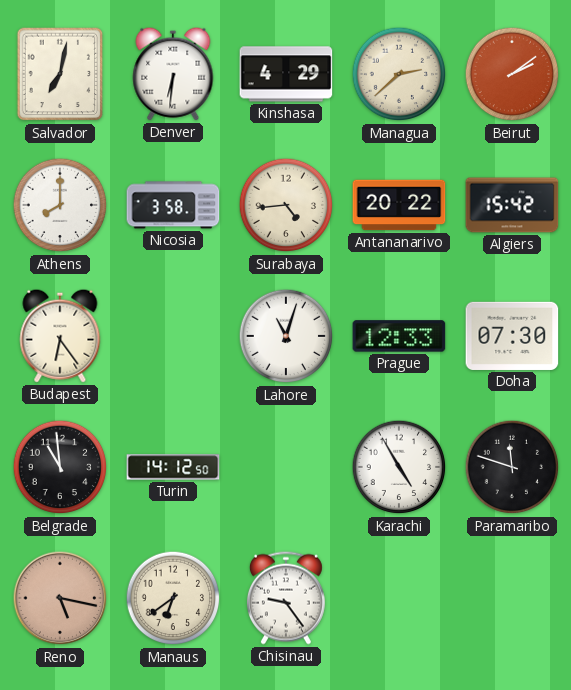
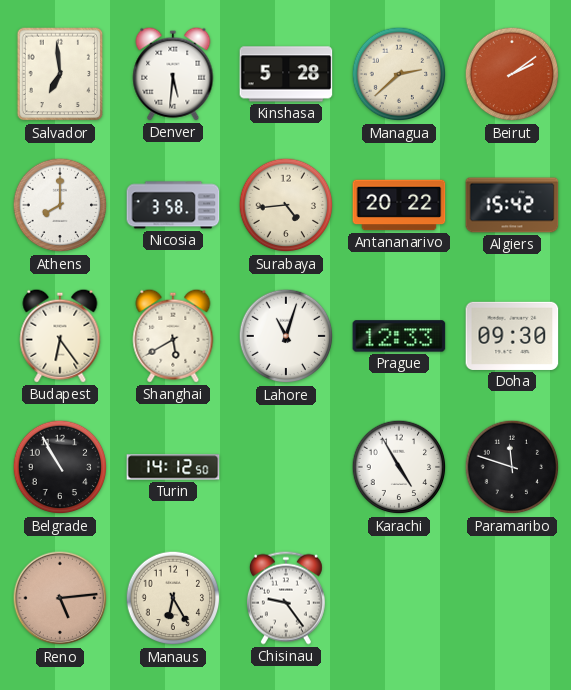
Salvador: 7:02 -> 6:59 (60, 74)
Denver: 6:31 -> 5:31 (173, 74)
Kinshasa: 4:29 -> 5:28 (286, 74)
Shanghai: none -> 5:40 (173, 336)
Doha: 07:30 -> 09:30 (512, 336)
Belgrade: 10:59 -> 10:55 (60, 467)
Reno: 5:17 -> 5:14 (60, 598)
Manaus: 6:39 -> 6:25 (173, 598)
